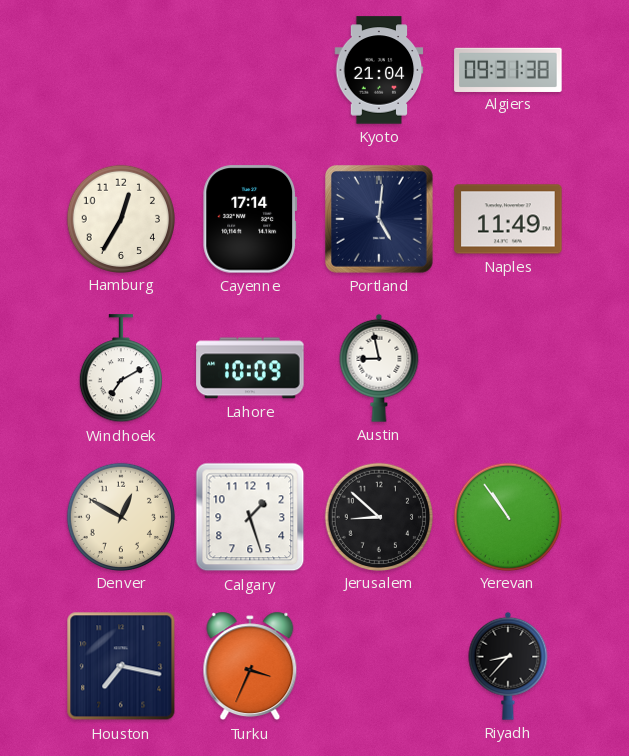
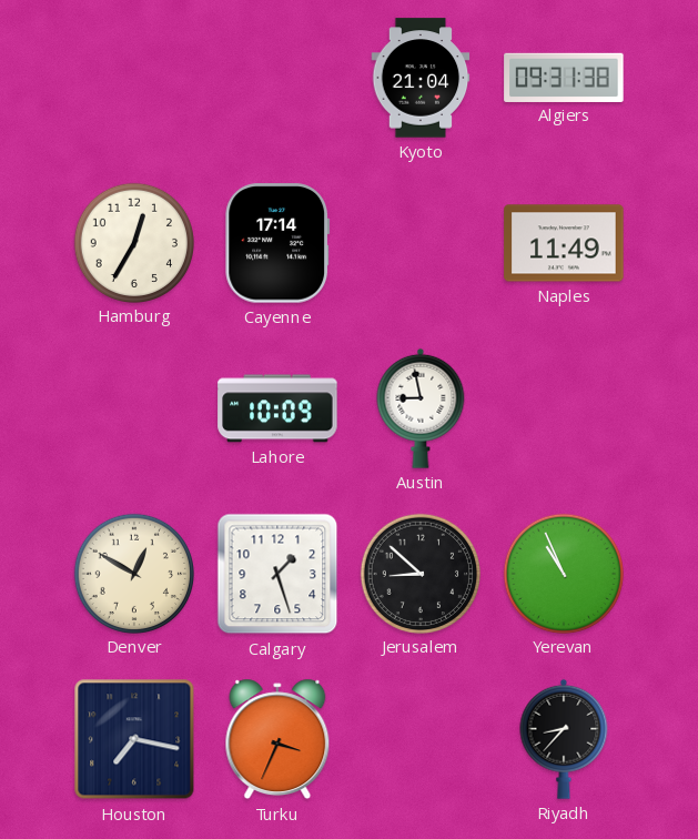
Portland: 5:01 -> none (379, 219)
Windhoek: 7:10 -> none (121, 369)
Yerevan: 10:54 -> 10:56 (563, 573)
